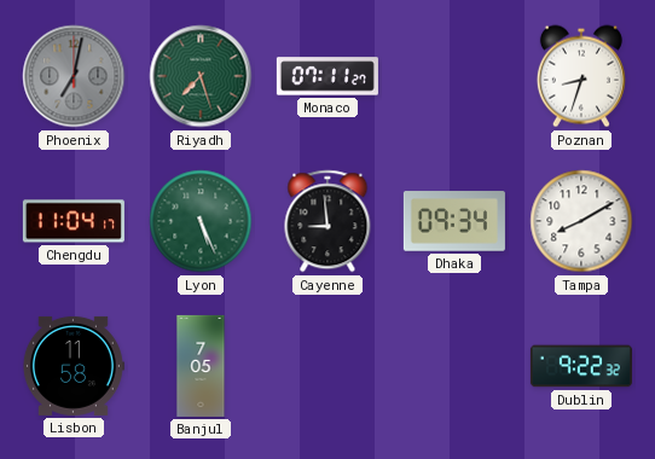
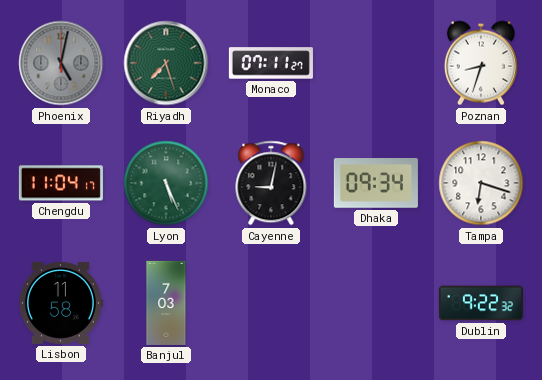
Phoenix: 7:02 -> 5:02 (61, 63)
Cayenne: 8:59 -> 9:02 (271, 183)
Tampa: 8:10 -> 6:18 (481, 183)
Banjul: 7:05 -> 7:03 (166, 303)
